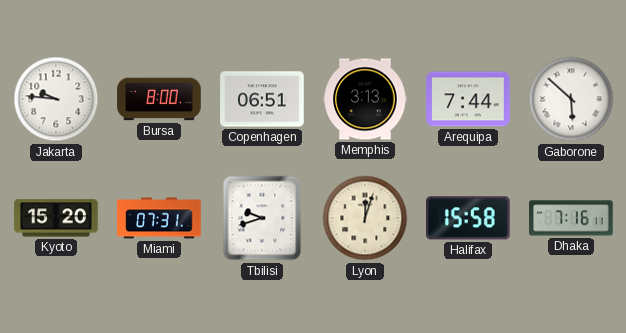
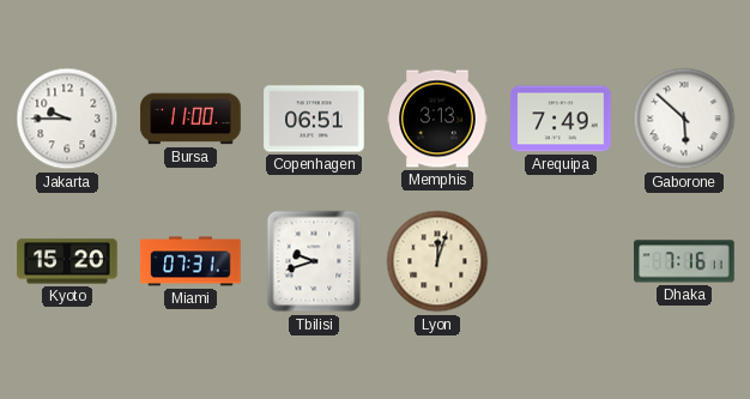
Jakarta: 9:46 -> 9:45 (67, 119)
Bursa: 8:00 -> 11:00 (190, 119)
Arequipa: 7:44 -> 7:49 (561, 119)
Halifax: 15:58 -> none (468, 218)
